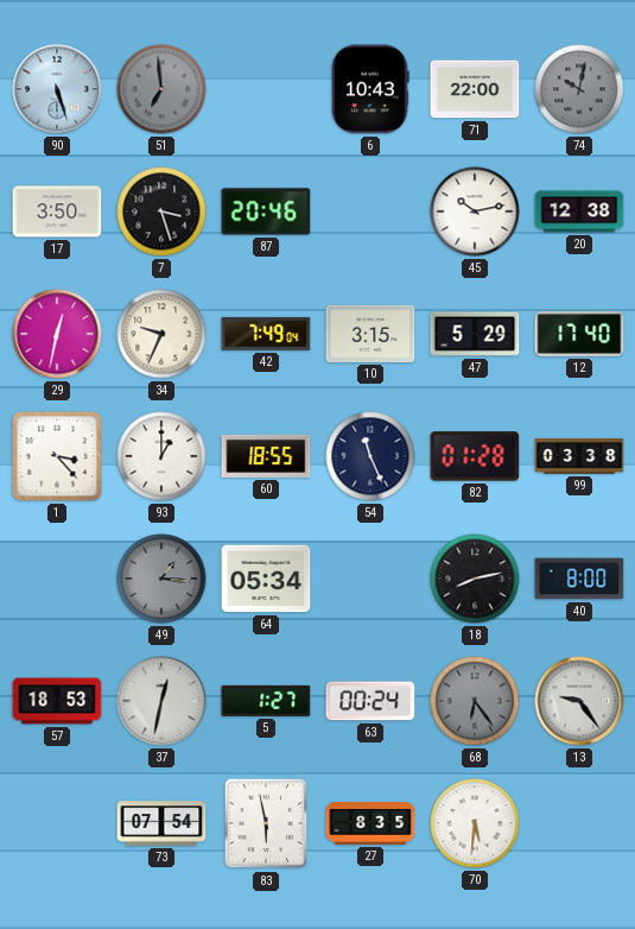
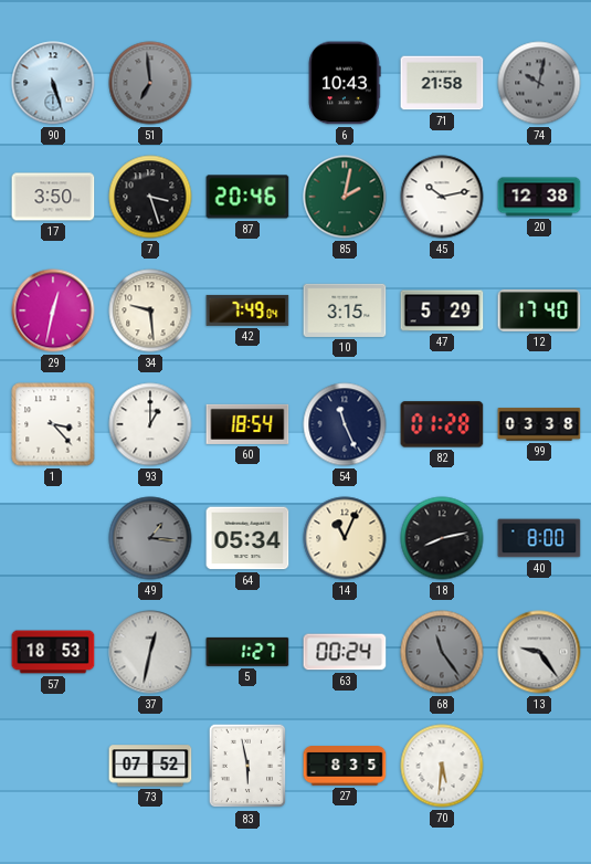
71: 22:00 -> 21:58 (442, 83)
85: none -> 2:02 (345, 197)
34: 9:34 -> 9:29 (150, 310)
60: 18:55 -> 18:54 (247, 424)
14: none -> 11:04 (345, 538)
68: 6:24 -> 11:24 (442, 652)
73: 07:54 -> 07:52 (150, 766)
